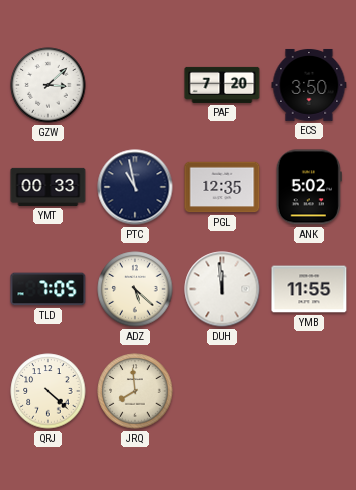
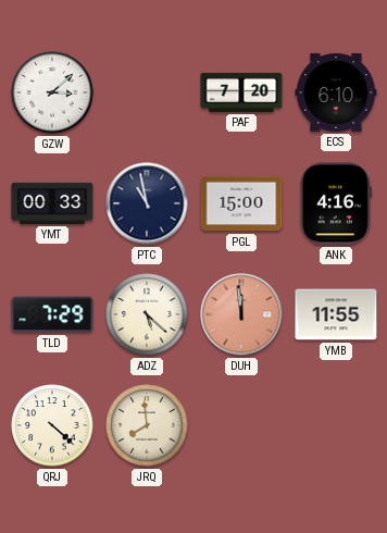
ECS: 3:50 -> 6:10 (336, 92)
PGL: 12:35 -> 15:00 (241, 203)
ANK: 5:02 -> 4:16 (336, 203)
TLD: 7:05 -> 7:29 (52, 314)
DUH dial: white -> salmon (241, 314)
